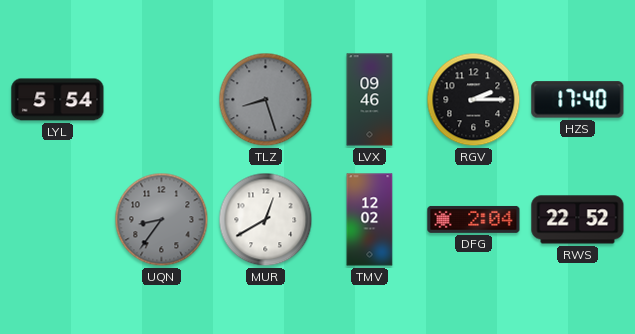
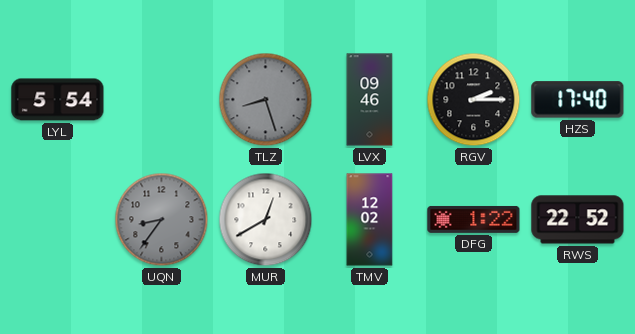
DFG: 2:04 -> 1:22 (474, 219)
